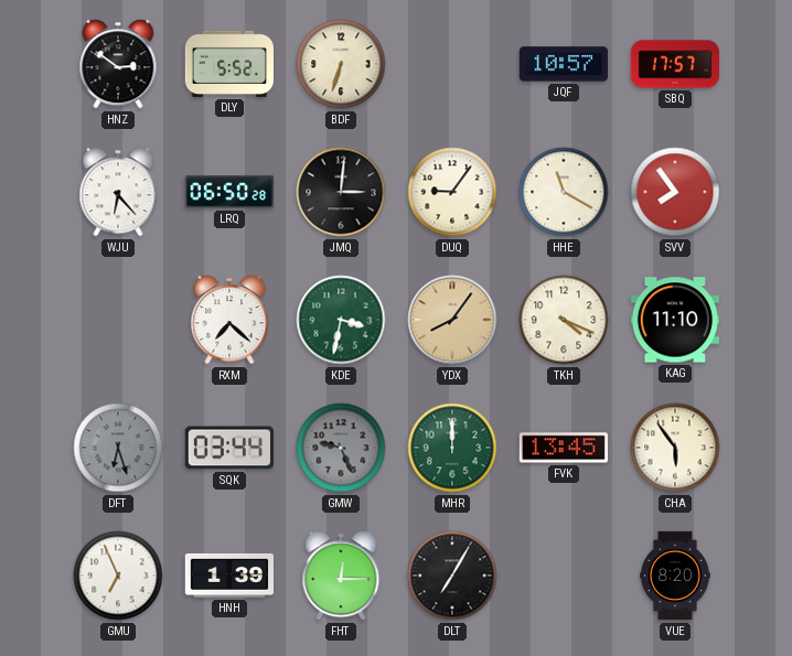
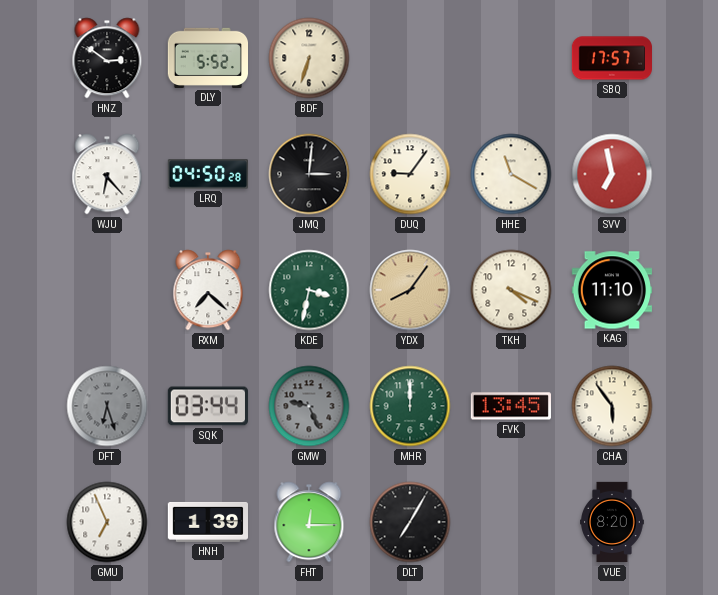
JQF: 10:57 -> none (563, 64)
LRQ: 06:50 -> 04:50 (207, 174)
SVV: 7:54 -> 6:58 (612, 174)
